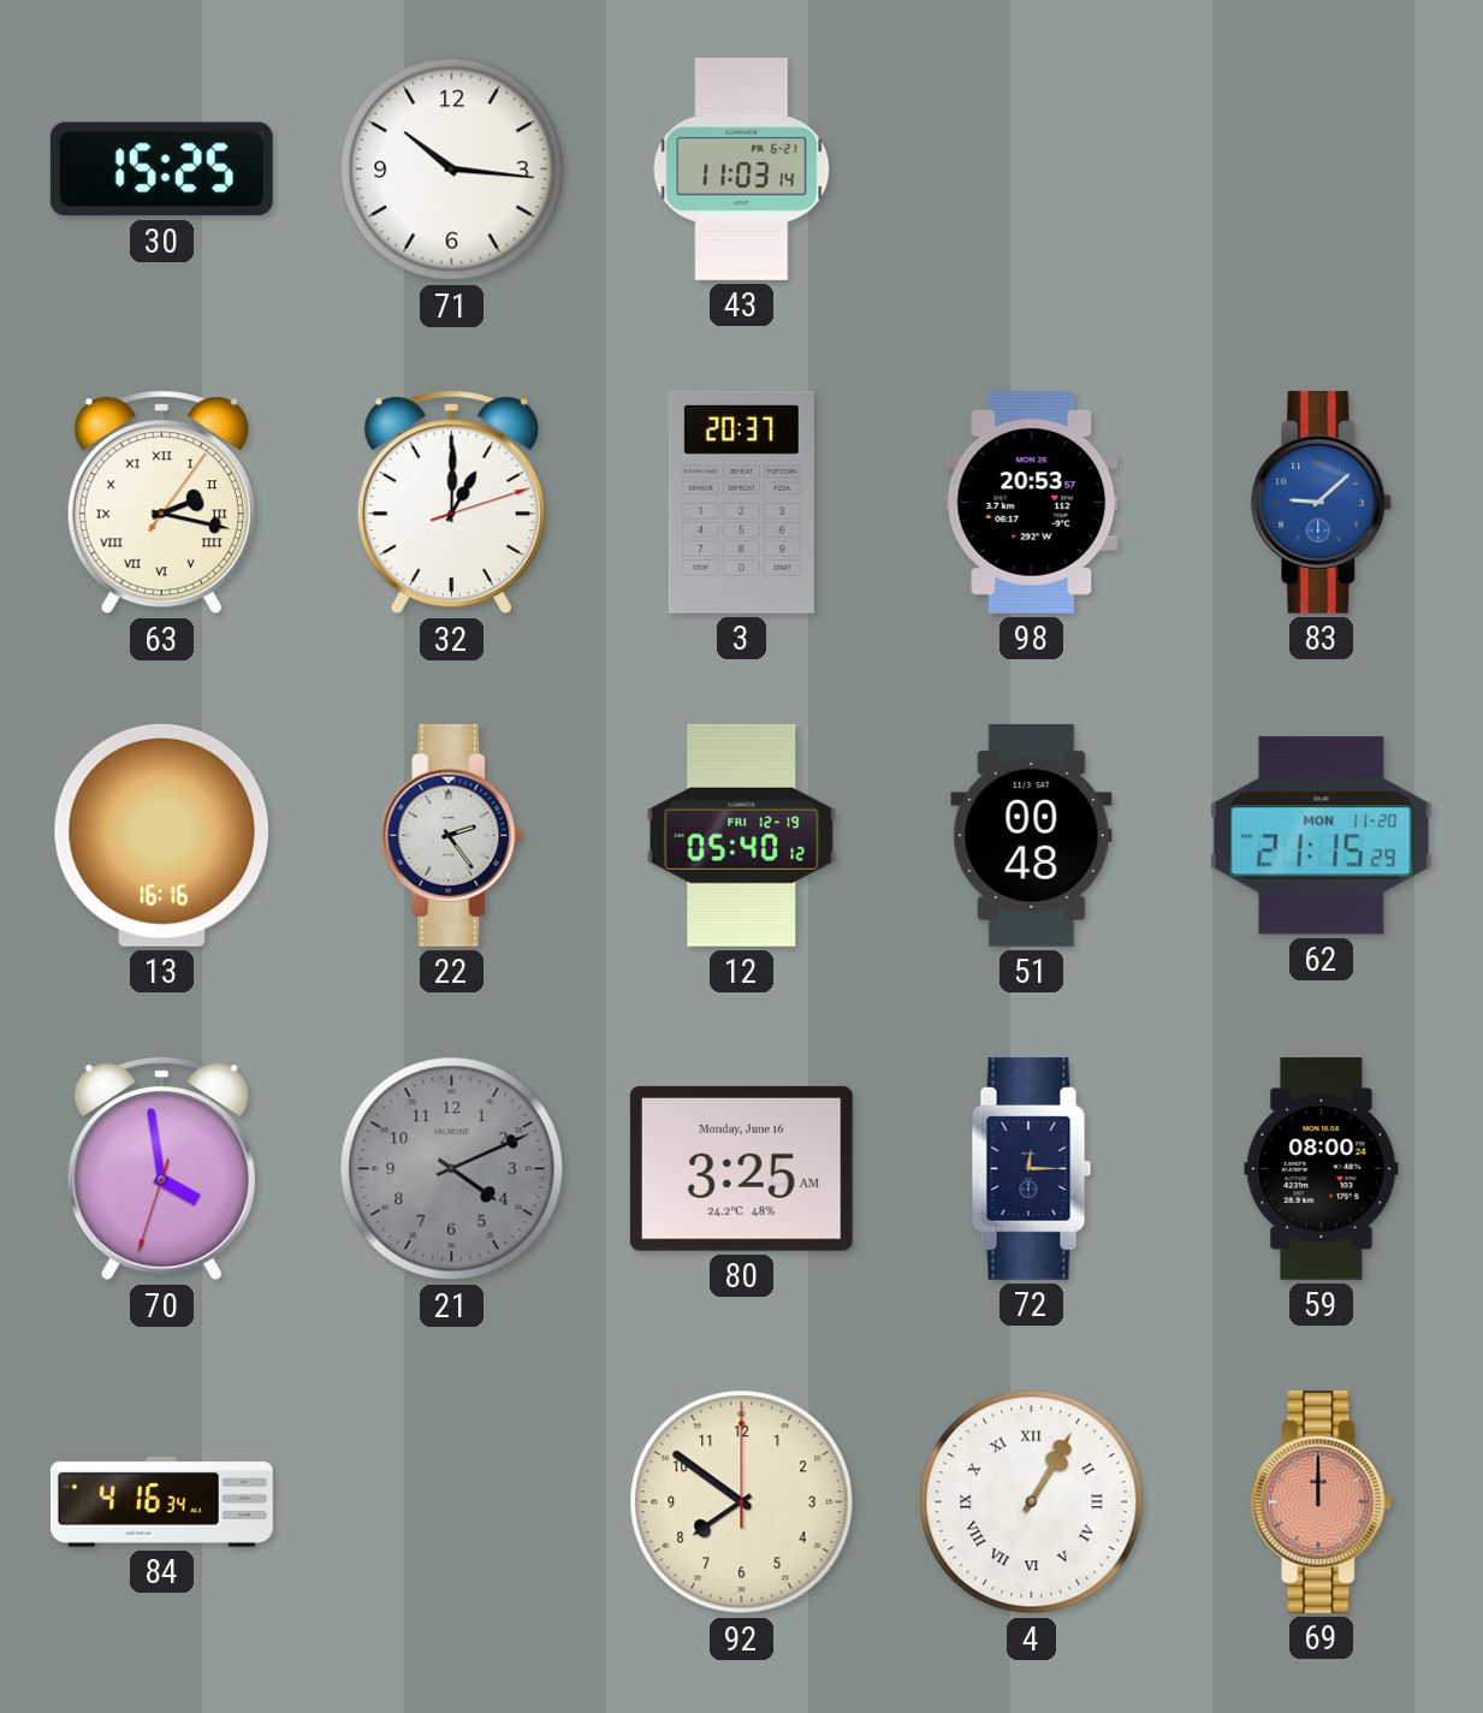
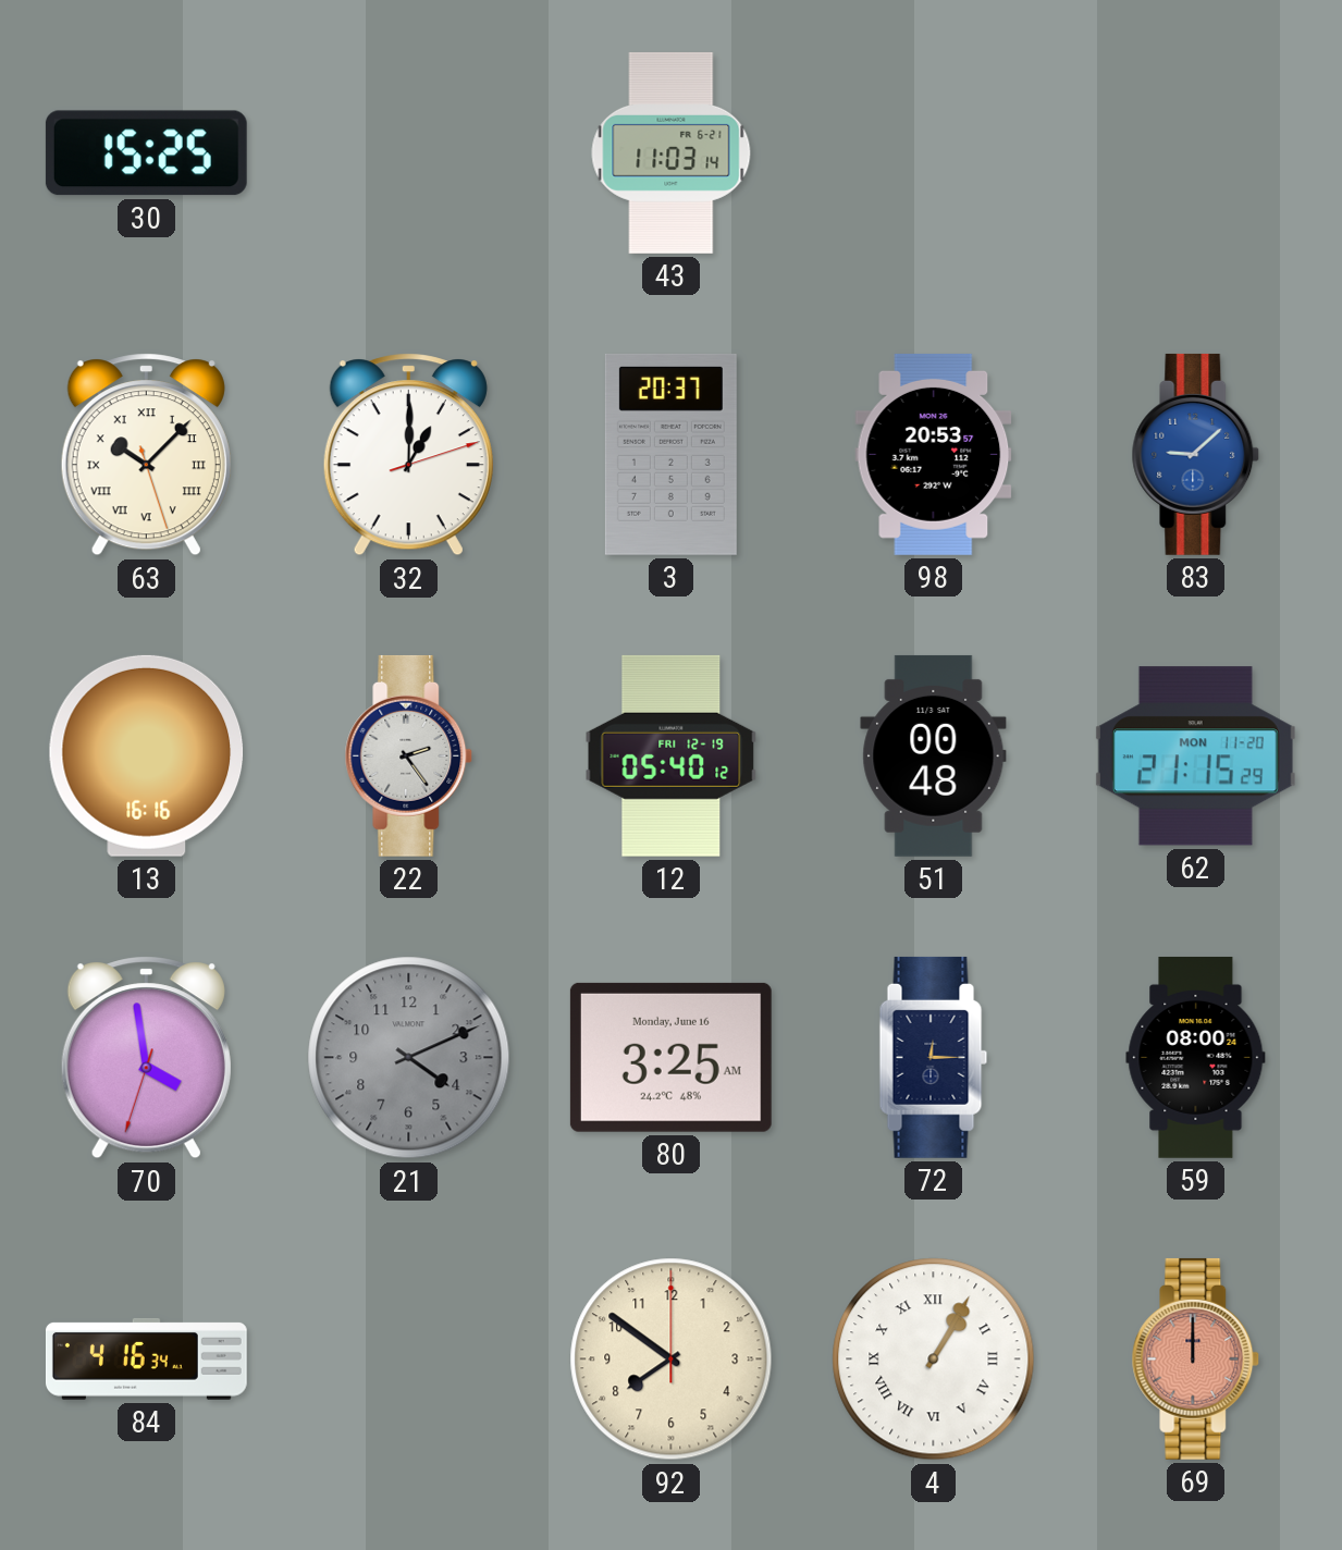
71: 10:16 -> none (452, 170)
63: 2:17 -> 10:07 (146, 455)
